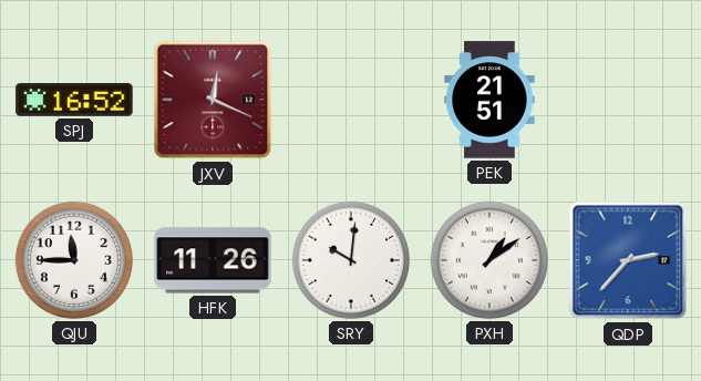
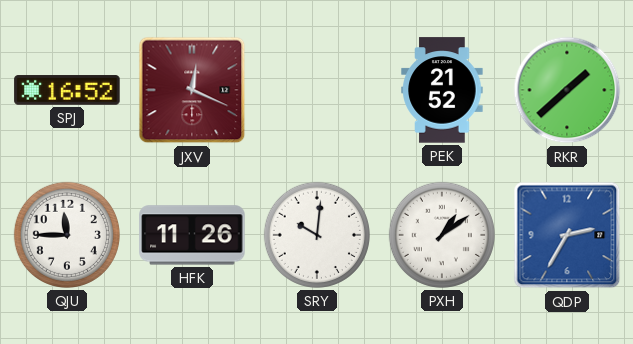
PEK: 21:51 -> 21:52 (442, 90)
RKR: none -> 1:38 (567, 90)
QDP: 2:37 -> 2:35 (567, 235)
